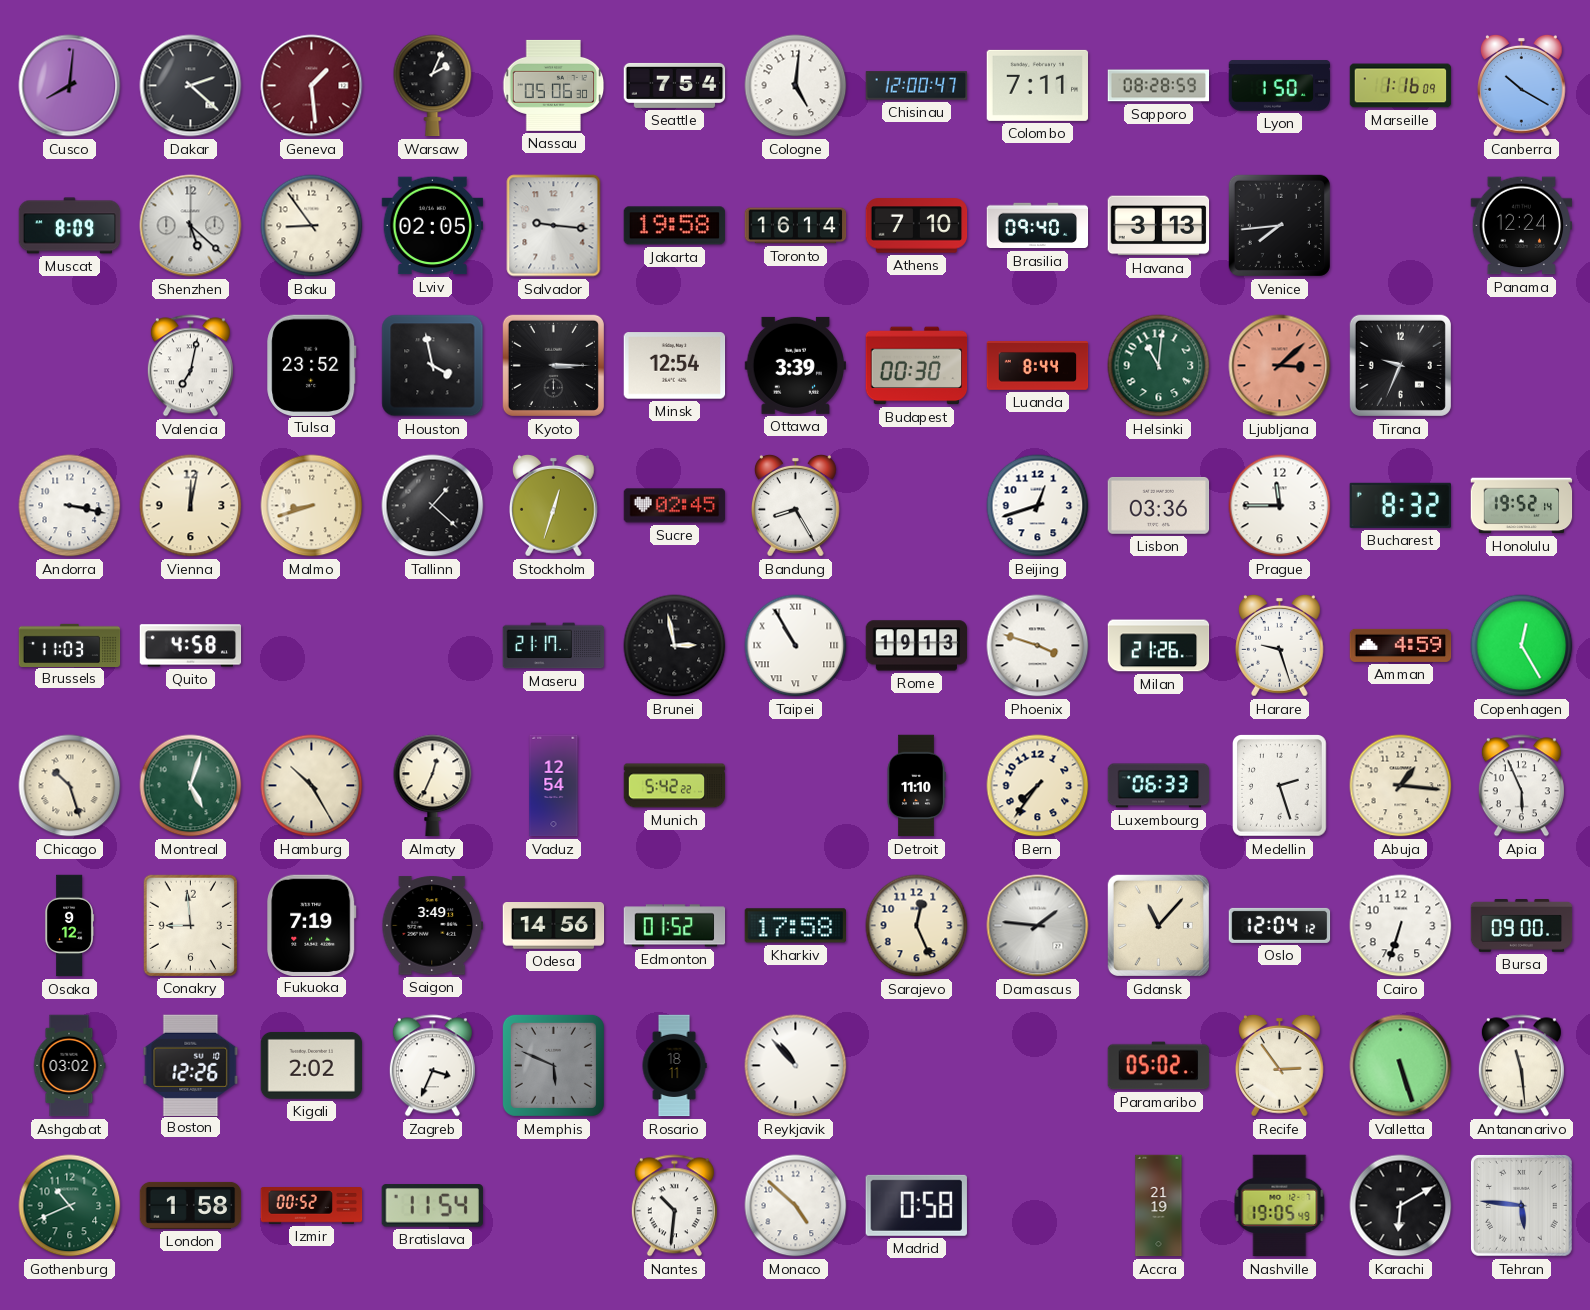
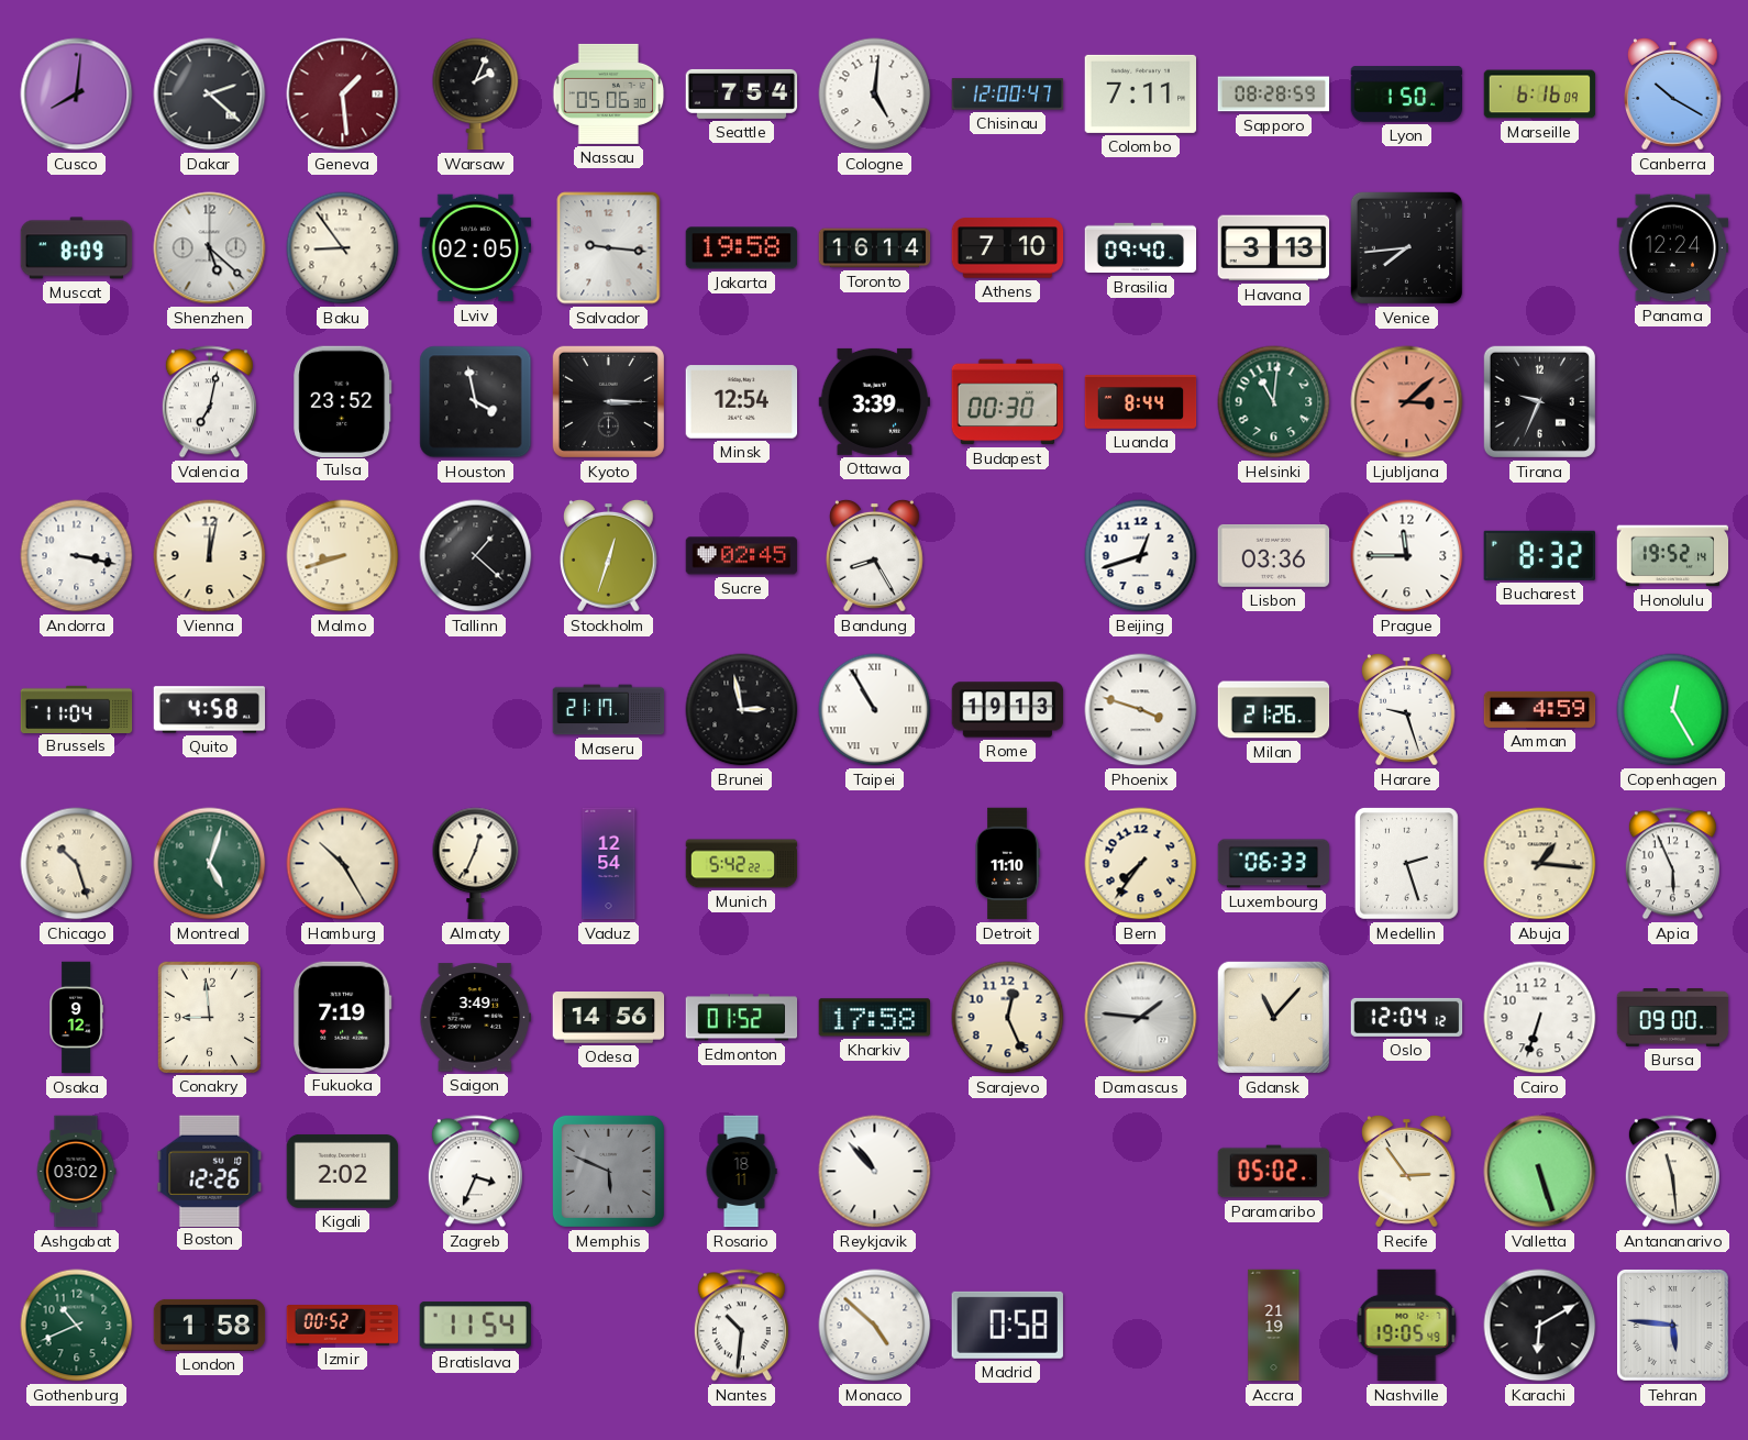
Marseille: 1:16 -> 6:16 (1540, 95)
Brussels: 11:03 -> 11:04 (77, 709)
